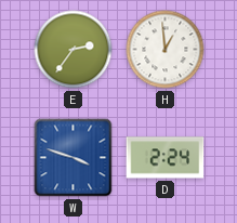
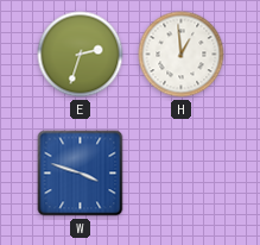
E: 2:36 -> 2:33 (81, 55)
D: 2:24 -> none (166, 158)
